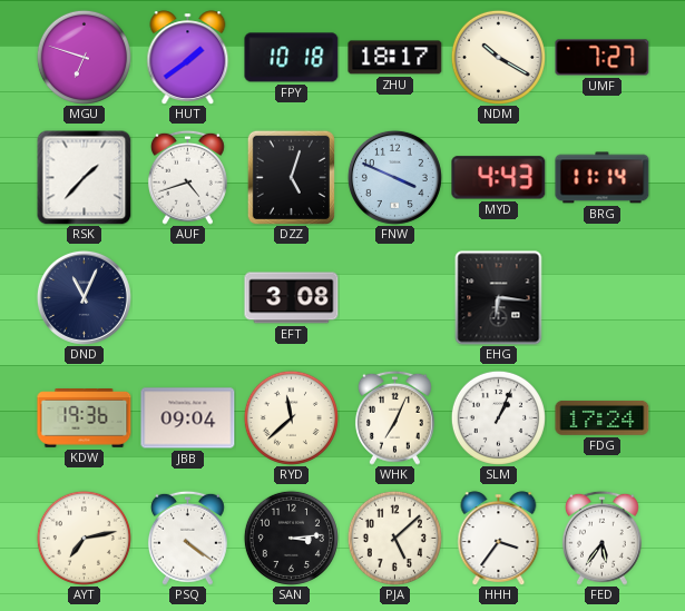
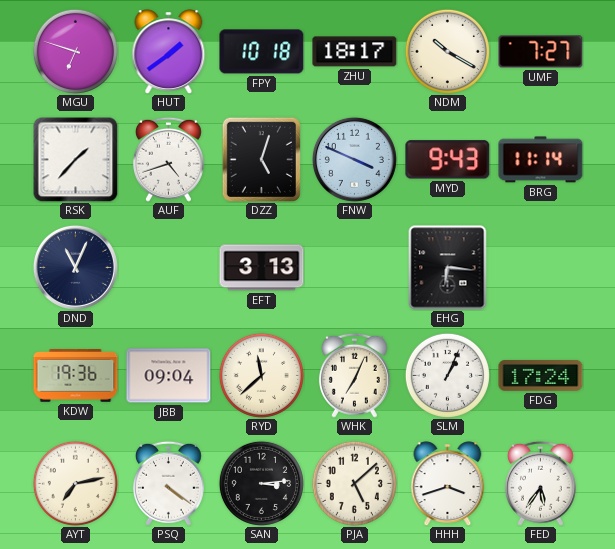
MYD: 4:43 -> 9:43 (448, 160)
EFT: 3:08 -> 3:13 (262, 268)
HHH: 3:36 -> 3:42 (448, 483)
